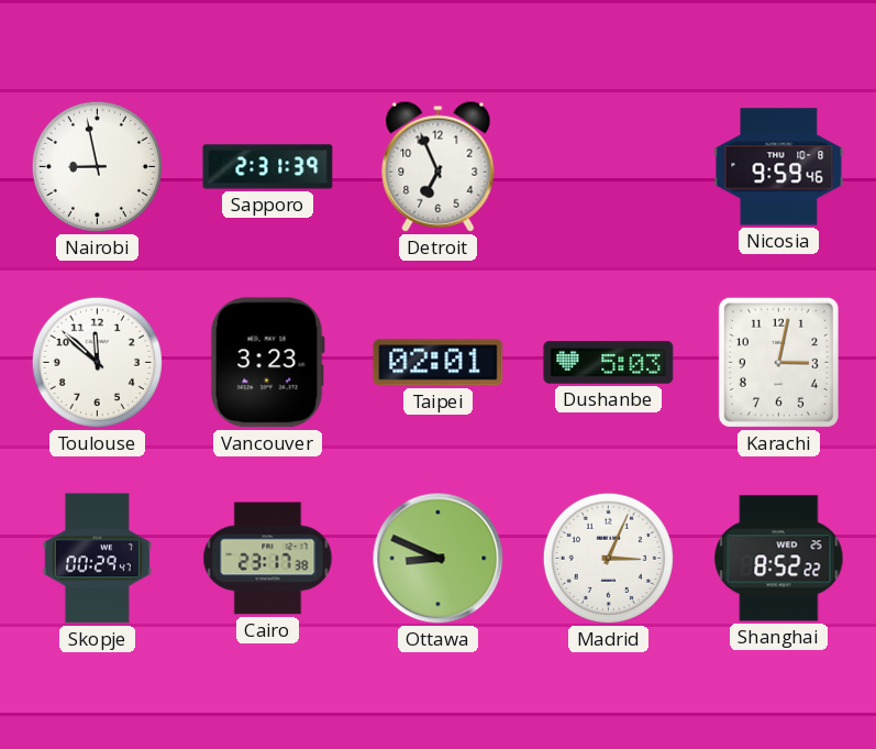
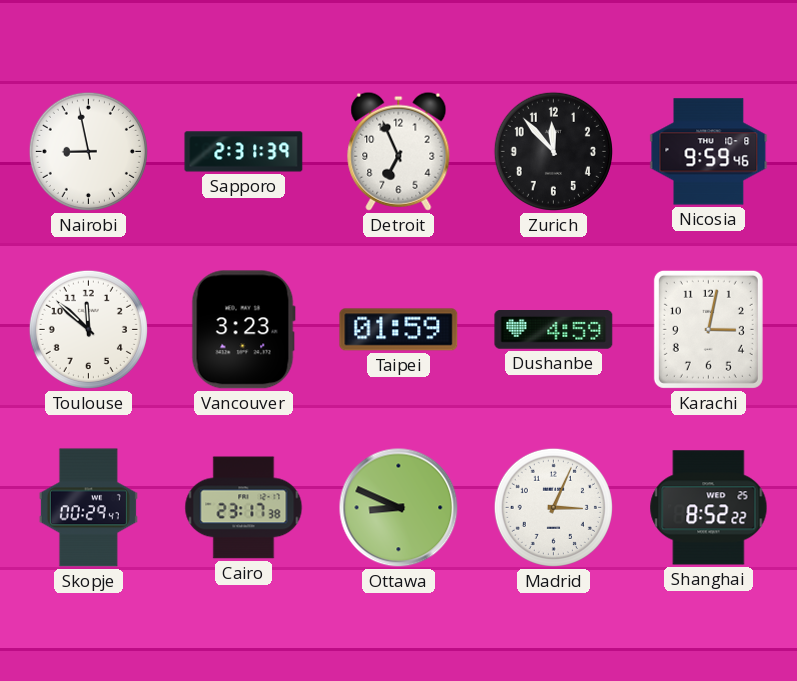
Zurich: none -> 11:53 (553, 151)
Taipei: 02:01 -> 01:59 (399, 330)
Dushanbe: 5:03 -> 4:59 (554, 330)
